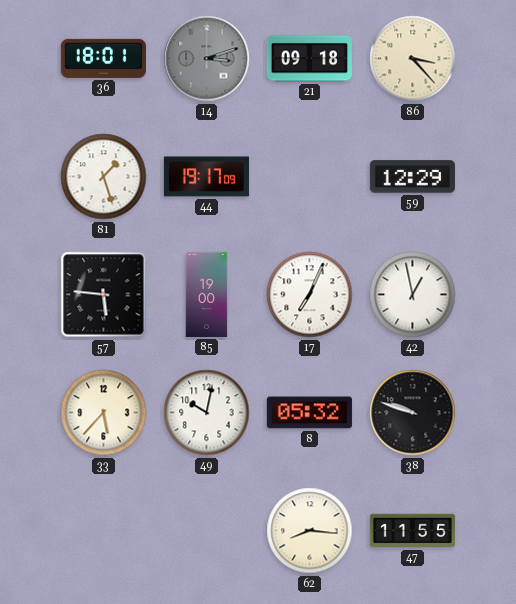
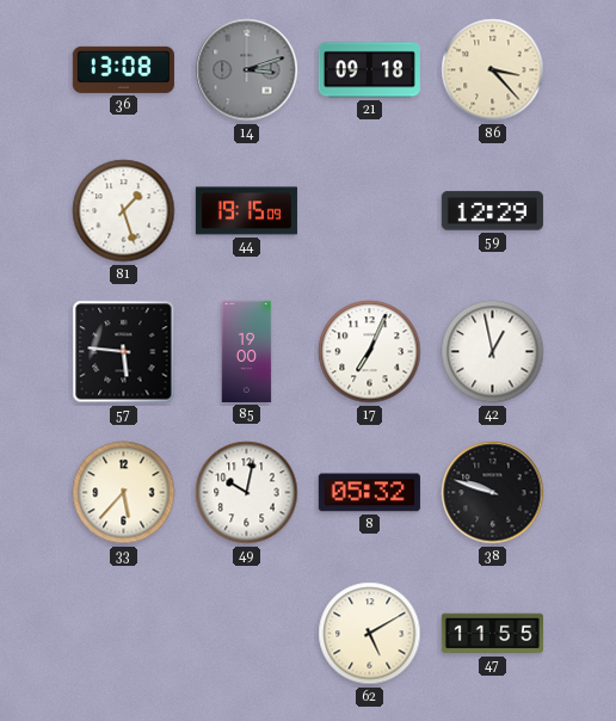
36: 18:01 -> 13:08 (123, 69)
44: 19:17 -> 19:15 (246, 211)
62: 8:16 -> 5:10 (370, 634)
